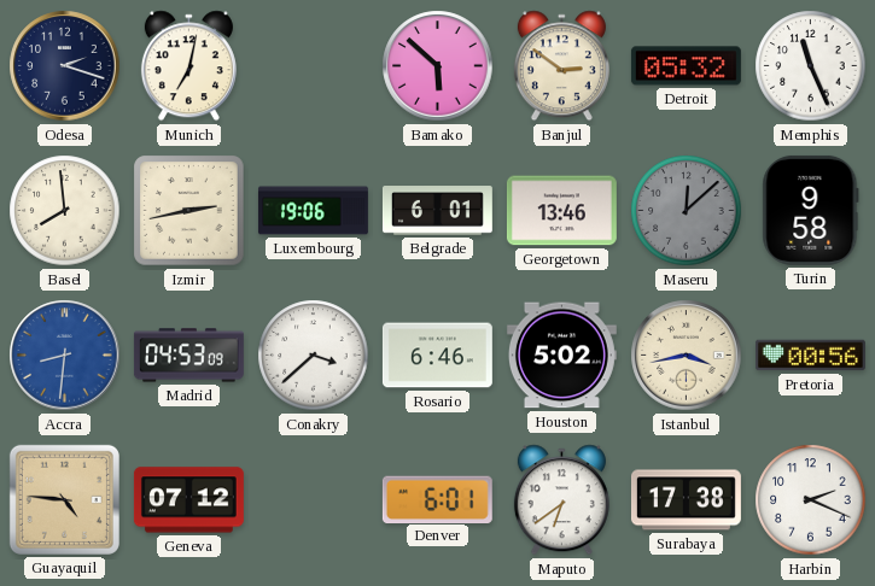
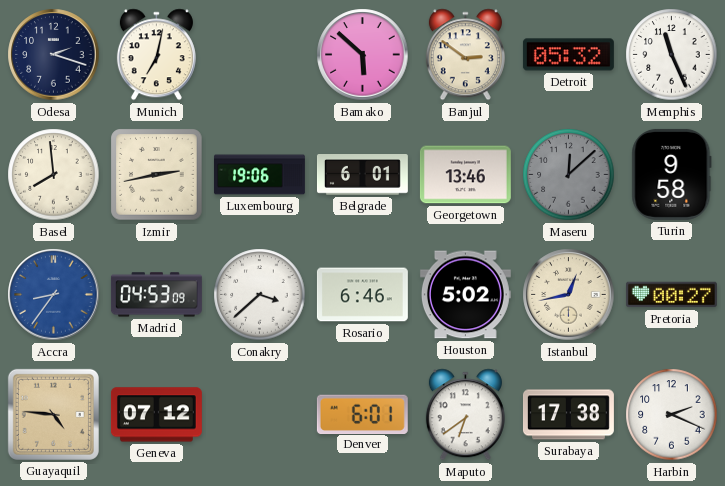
Accra: 8:31 -> 8:36 (54, 295)
Istanbul: 3:43 -> 12:43 (569, 295)
Pretoria: 00:56 -> 00:27 (671, 295)
